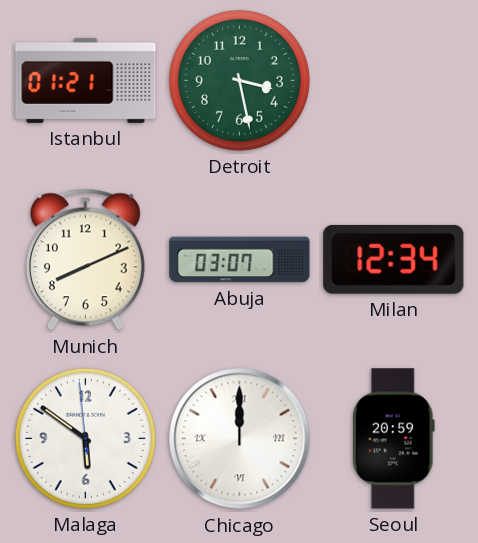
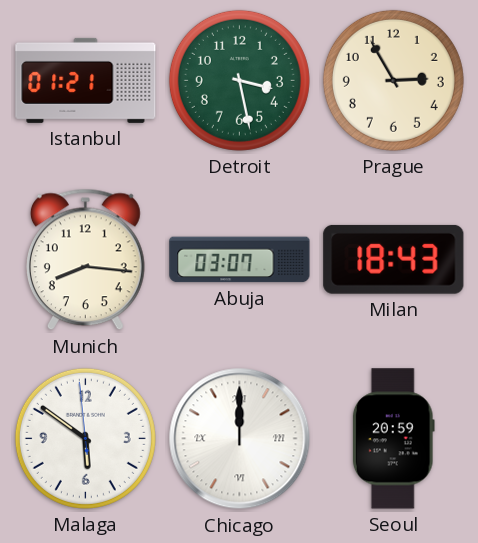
Prague: none -> 2:55 (393, 80)
Munich: 8:11 -> 8:16 (85, 260)
Milan: 12:34 -> 18:43 (394, 259)
